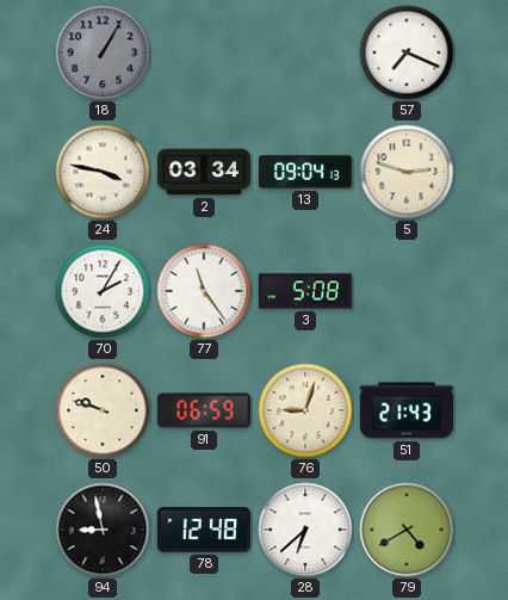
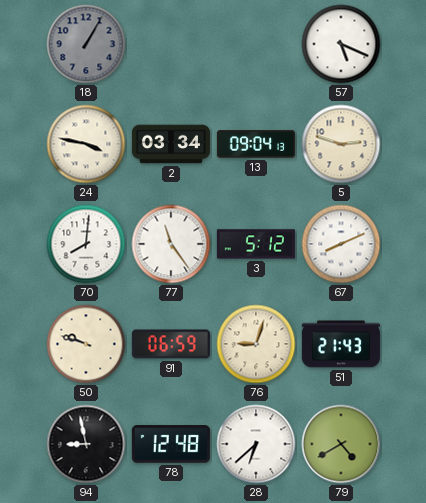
57: 7:19 -> 5:19 (341, 44)
70: 2:05 -> 8:01 (86, 244)
3: 5:08 -> 5:12 (256, 244)
67: none -> 8:11 (341, 244)
